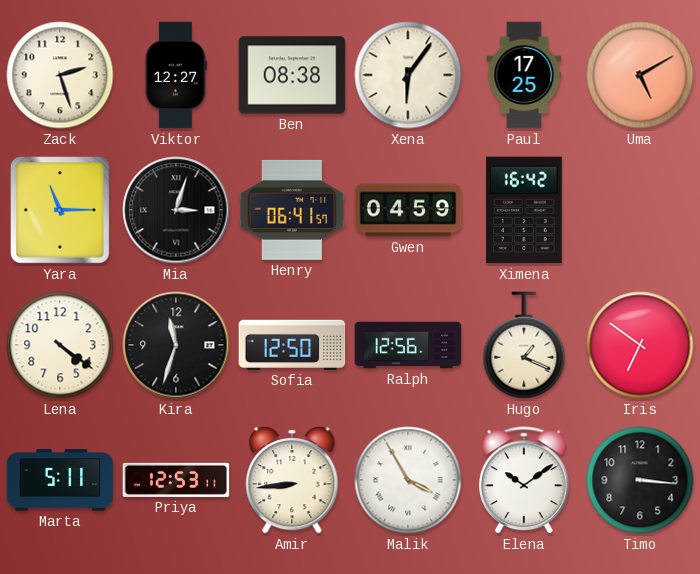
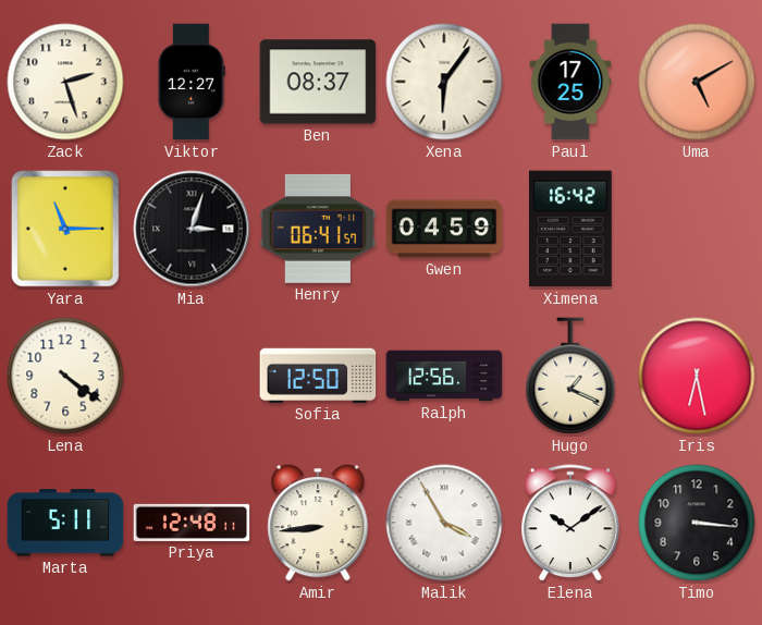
Ben: 08:38 -> 08:37 (318, 82)
Kira: 11:33 -> none (176, 345)
Iris: 6:51 -> 6:28 (697, 376)
Priya: 12:53 -> 12:48 (192, 523)
